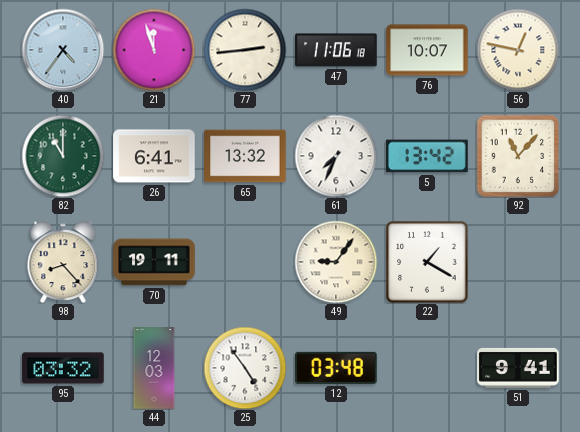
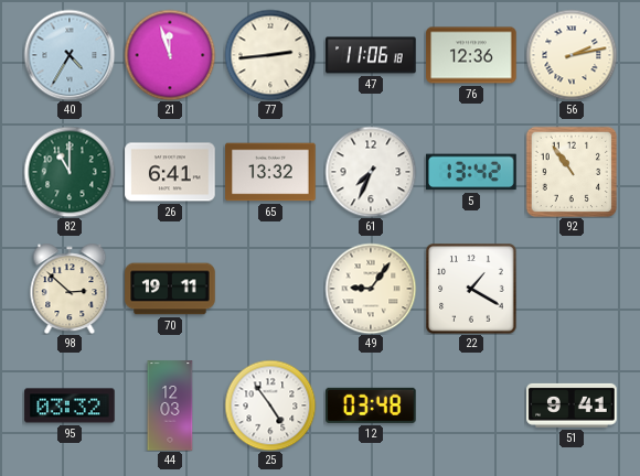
40: 4:36 -> 4:35 (70, 55)
76: 10:07 -> 12:36 (471, 55)
56: 12:47 -> 2:13 (572, 55)
92: 11:07 -> 10:54 (572, 172)
98: 8:23 -> 2:52 (70, 289)
